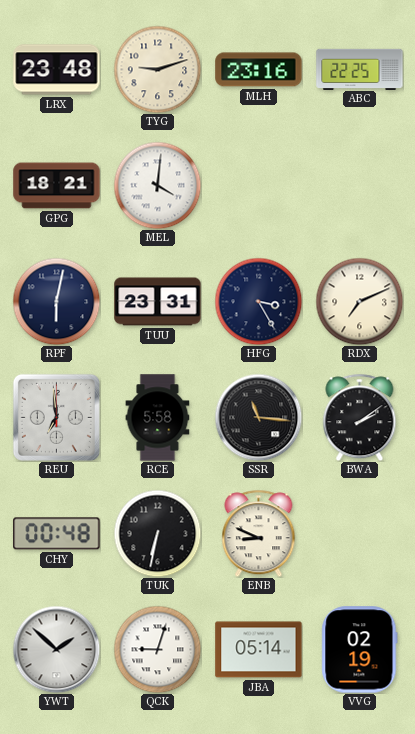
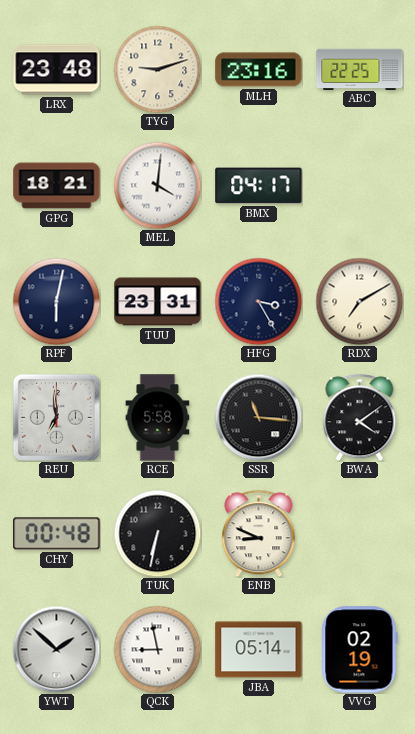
BMX: none -> 04:17 (259, 186)
RDX: 7:11 -> 7:10 (359, 301)
BWA: 2:09 -> 4:09 (360, 417)
QCK: 9:03 -> 8:58 (157, 649)
